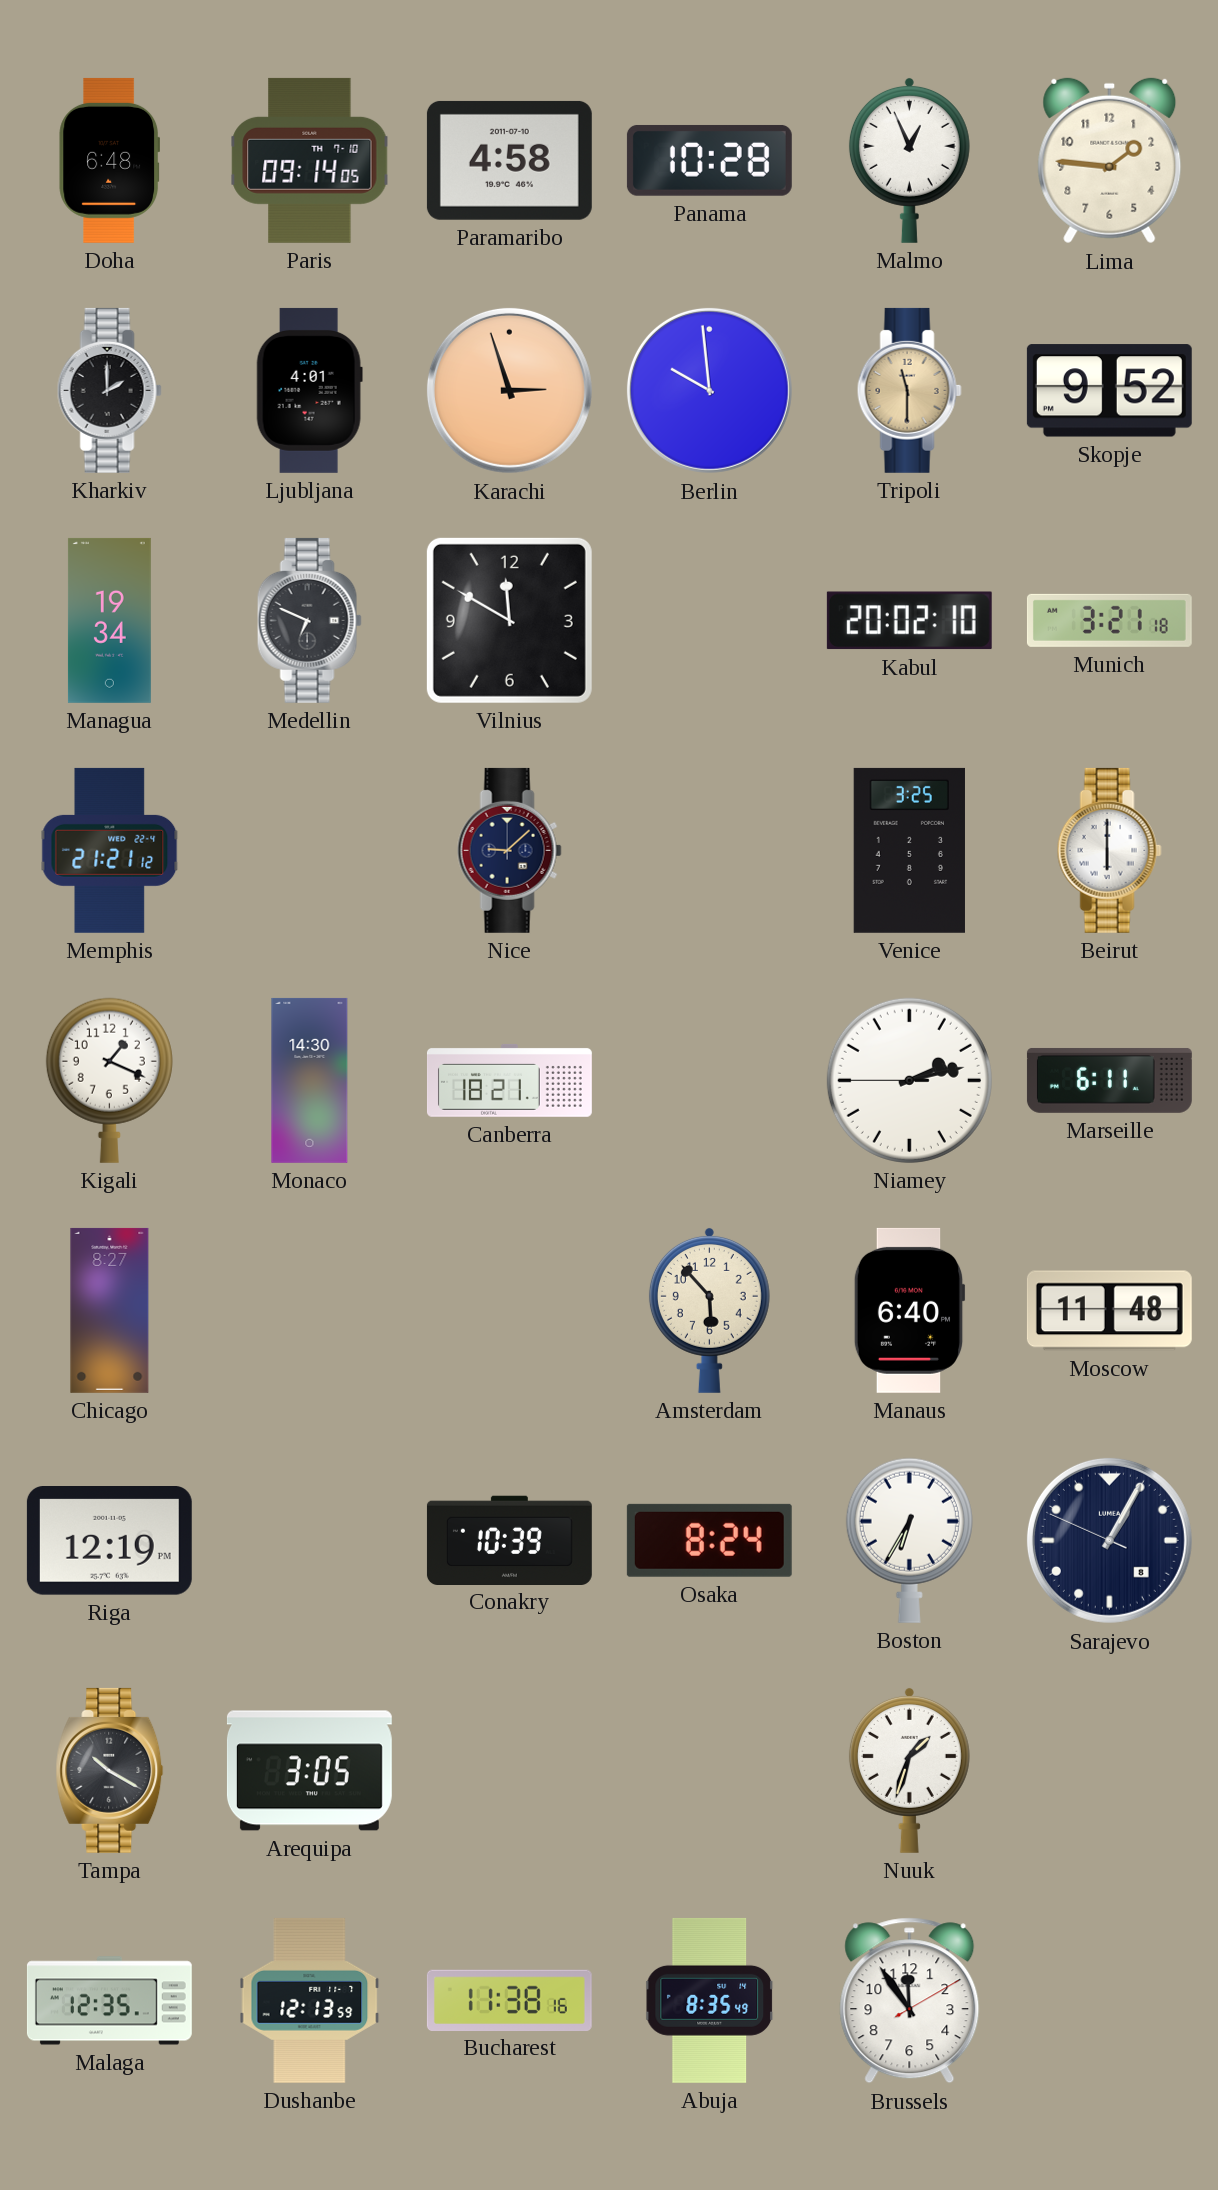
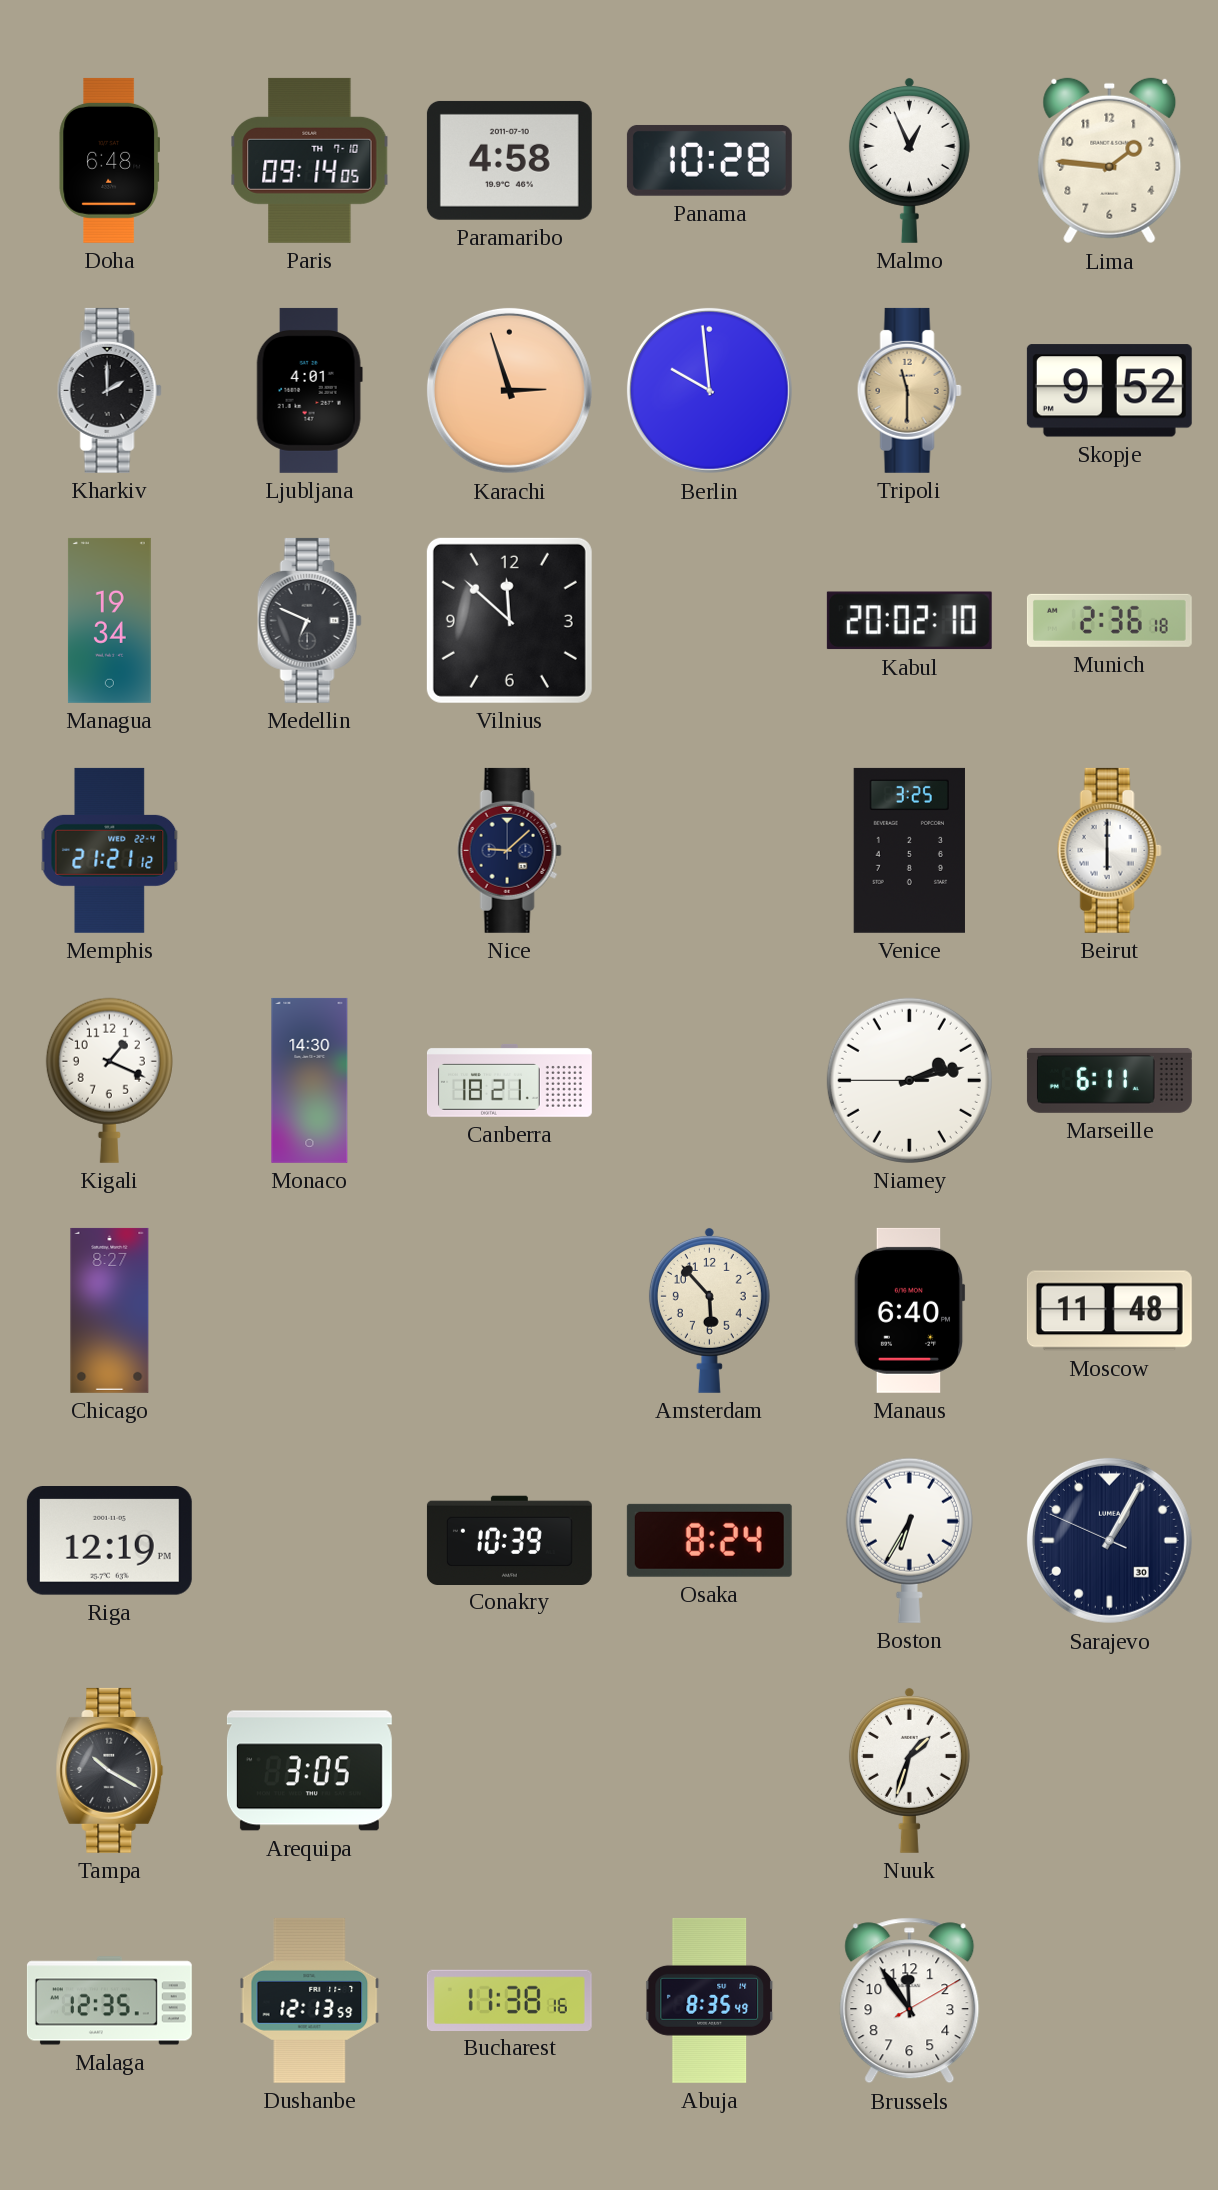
Vilnius: 11:50 -> 11:52 (509, 620)
Munich: 3:21 -> 2:36 (1109, 620)
Sarajevo date: 8 -> 30 (1109, 1540)
